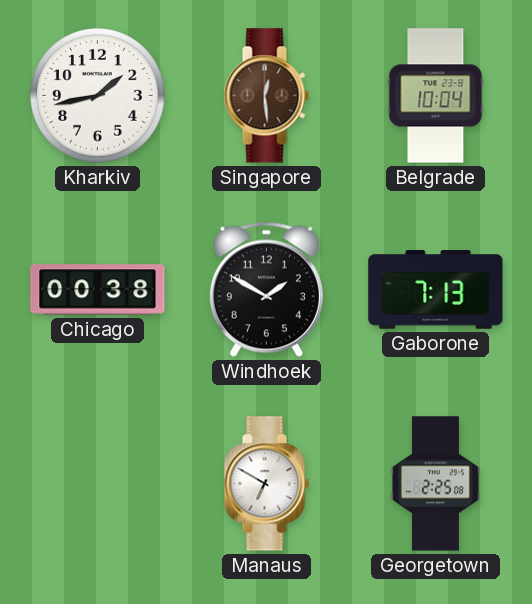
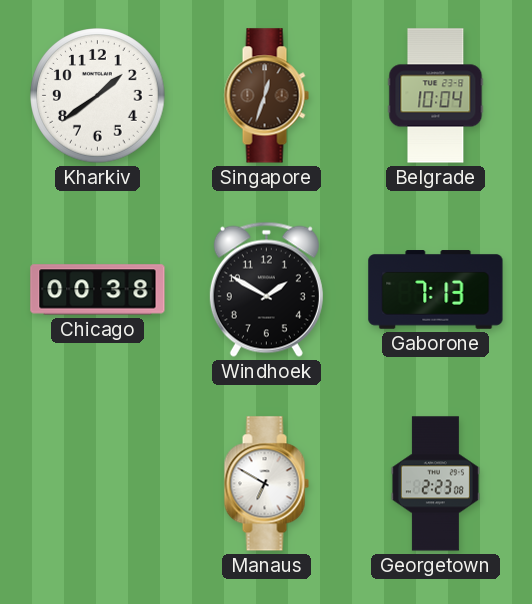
Kharkiv: 1:43 -> 1:39 (98, 96)
Singapore: 12:29 -> 12:33 (266, 96)
Georgetown: 2:25 -> 2:23 (435, 484)
